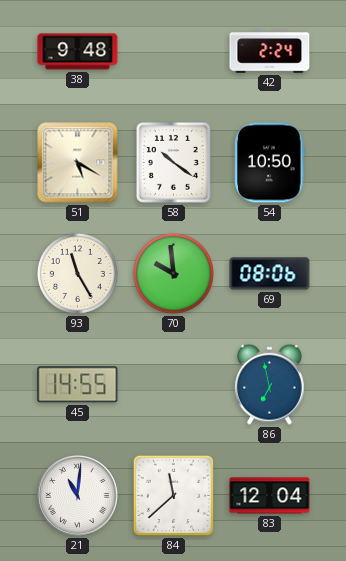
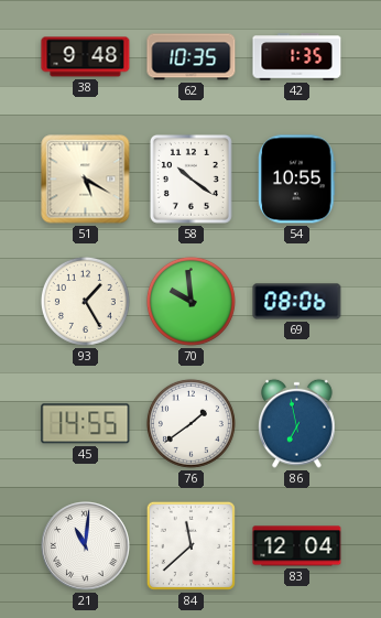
62: none -> 10:35 (192, 57)
42: 2:24 -> 1:35 (297, 57)
54: 10:50 -> 10:55 (297, 180)
93: 11:25 -> 1:25 (85, 301)
76: none -> 1:39 (190, 423)
